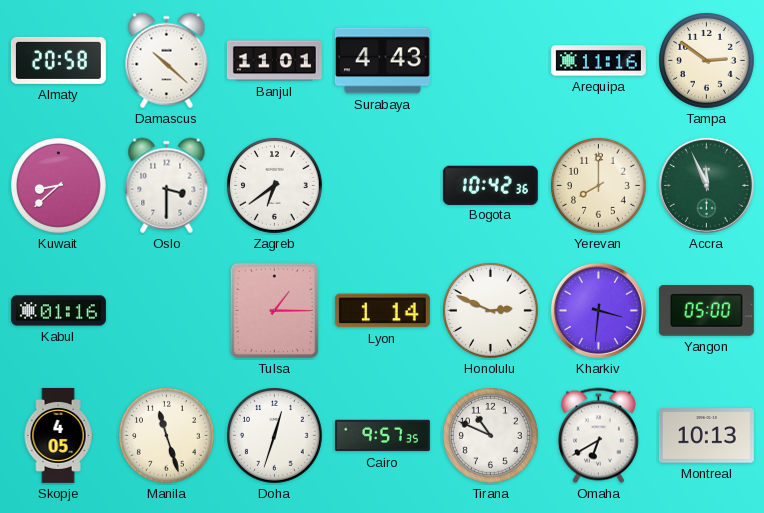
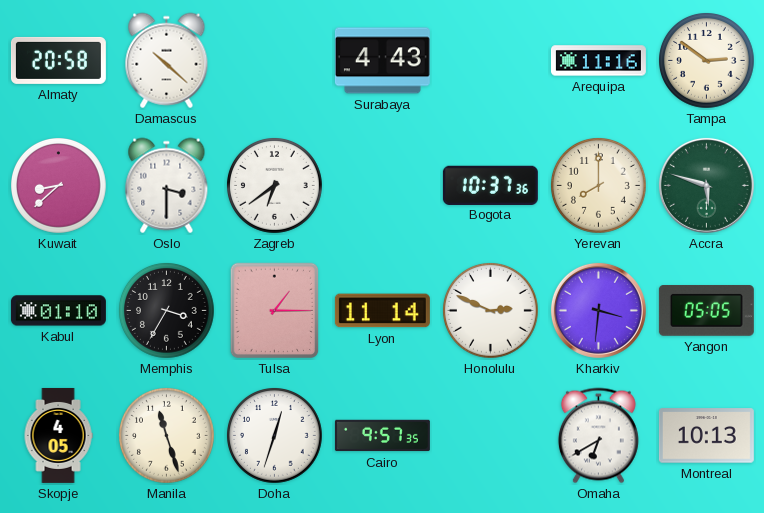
Banjul: 11:01 -> none (274, 61)
Bogota: 10:42 -> 10:37 (490, 185)
Accra: 11:56 -> 5:48 (706, 185)
Kabul: 01:16 -> 01:10 (58, 311)
Memphis: none -> 3:35 (167, 311)
Lyon: 1:14 -> 11:14 (382, 311)
Yangon: 05:00 -> 05:05 (706, 311)
Tirana: 10:49 -> none (491, 436)
